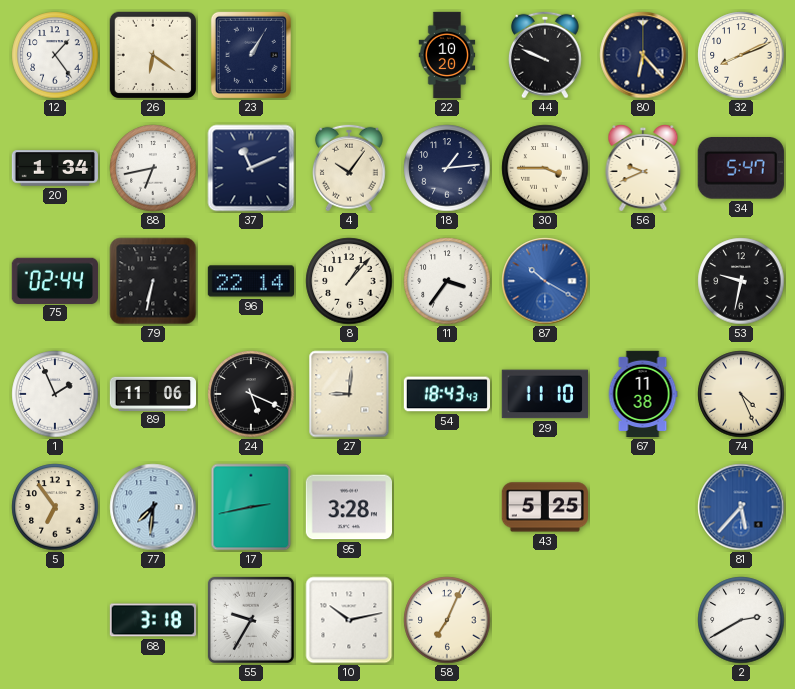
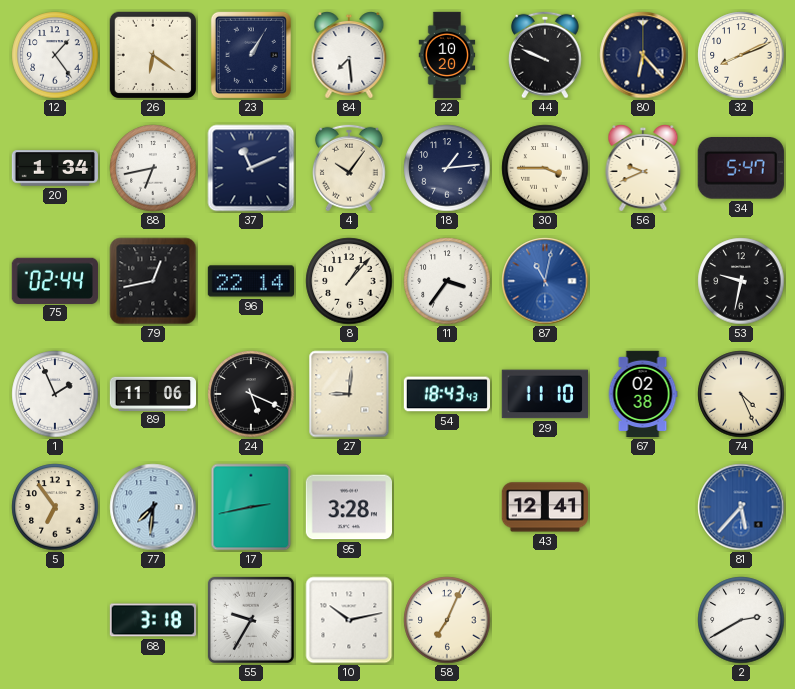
84: none -> 7:29 (349, 55)
79: 6:32 -> 12:43 (153, 281)
87: 10:20 -> 11:02 (545, 281)
67: 11:38 -> 02:38 (643, 394)
43: 5:25 -> 12:41 (545, 507)
